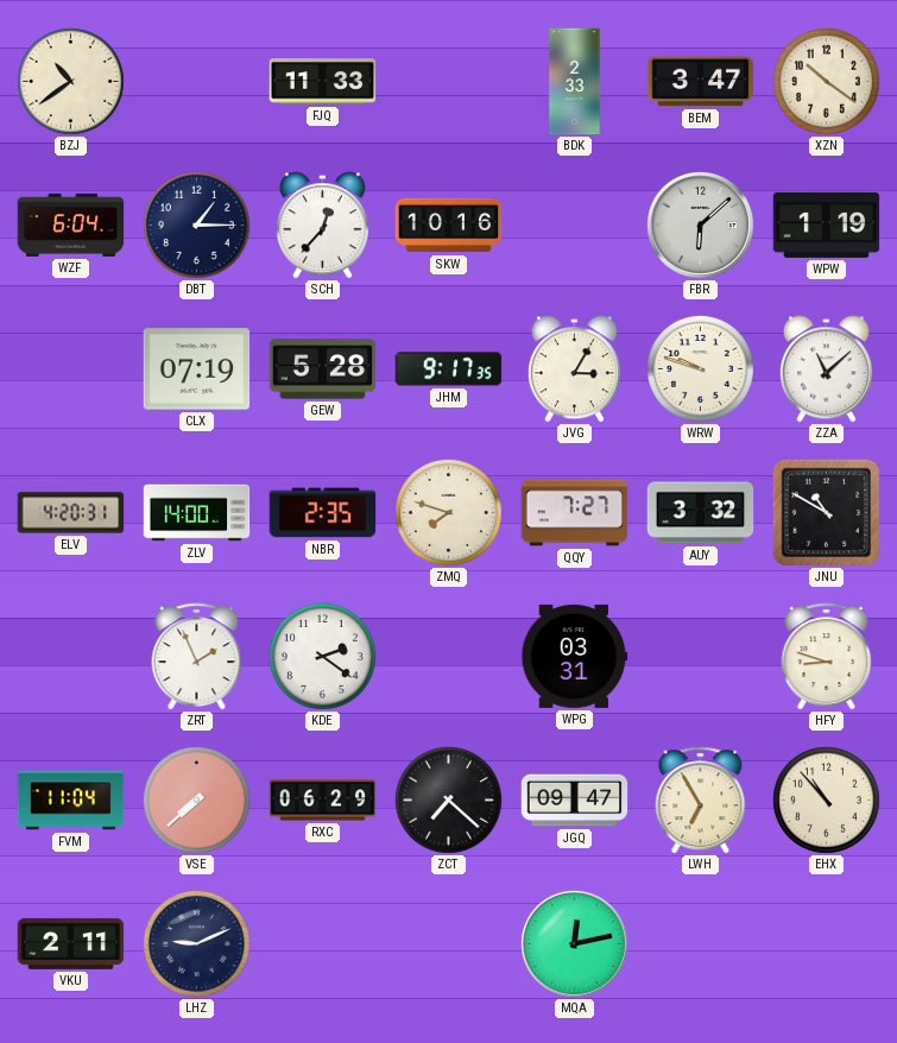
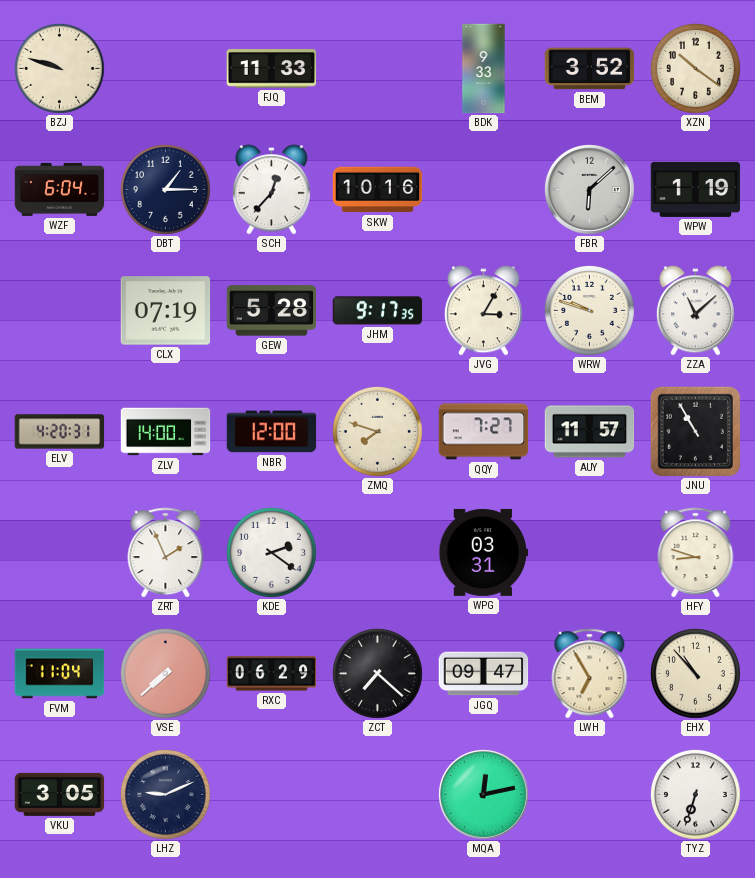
BZJ: 10:39 -> 9:48 (59, 68)
BDK: 2:33 -> 9:33 (484, 69)
BEM: 3:47 -> 3:52 (590, 69)
NBR: 2:35 -> 12:00 (272, 432)
AUY: 3:32 -> 11:57 (590, 432)
JNU: 10:50 -> 10:55 (695, 431)
VKU: 2:11 -> 3:05 (60, 794)
TYZ: none -> 6:33 (695, 794)
